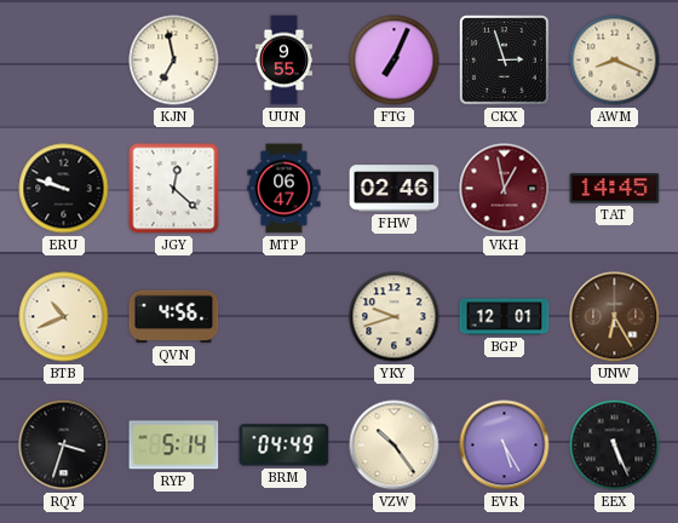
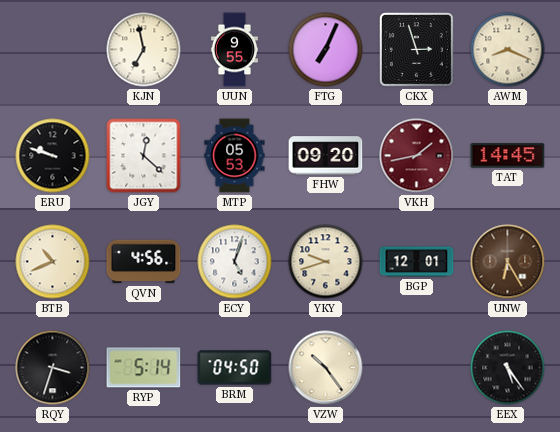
MTP: 06:47 -> 05:53 (235, 156)
FHW: 02:46 -> 09:20 (326, 156)
VKH: 12:58 -> 1:43 (417, 156)
ECY: none -> 5:03 (235, 262)
BRM: 04:49 -> 04:50 (235, 368)
EVR: 5:25 -> none (505, 446)
EEX: 5:26 -> 5:24 (508, 368)
